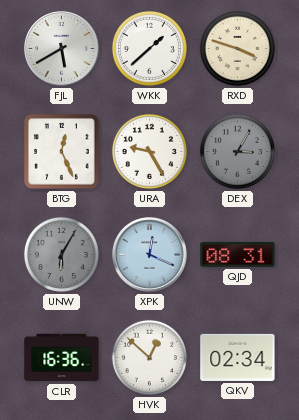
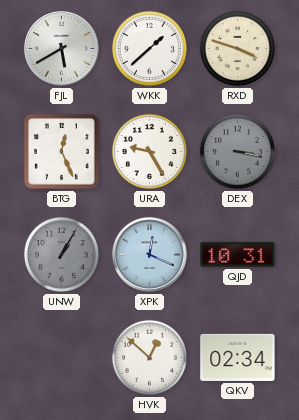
DEX: 3:05 -> 3:17 (237, 151)
UNW: 6:05 -> 1:05 (61, 254)
QJD: 08:31 -> 10:31 (238, 254)
CLR: 16:36 -> none (62, 358)
